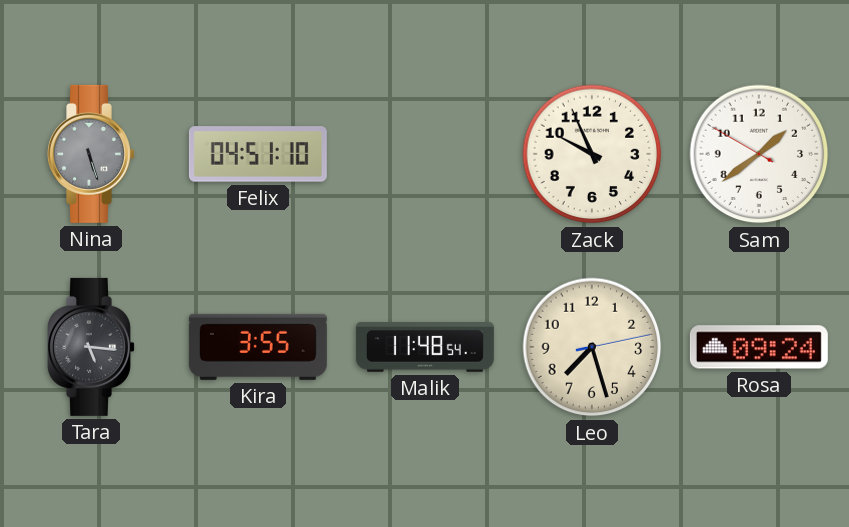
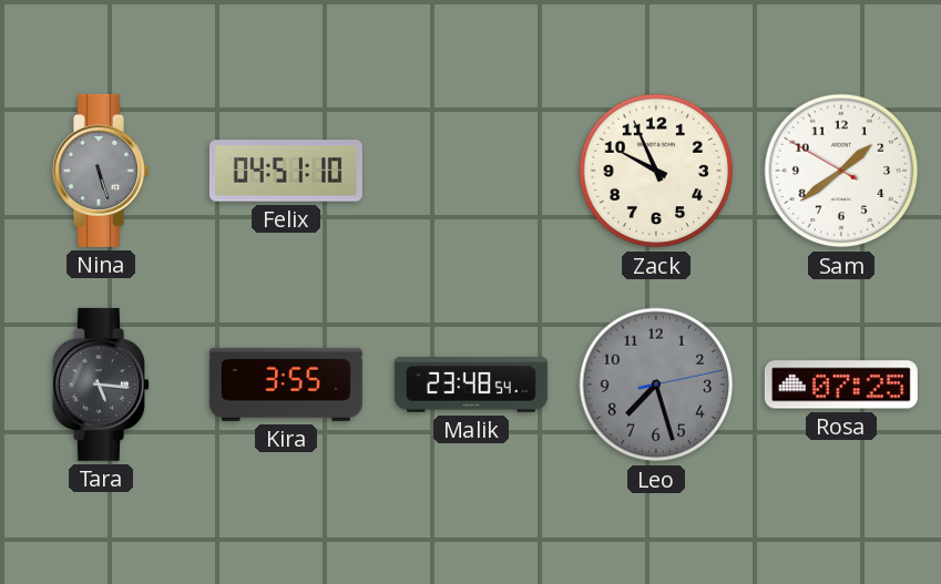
Malik: 11:48 -> 23:48 (471, 385)
Leo dial: cream -> grey (656, 385)
Rosa: 09:24 -> 07:25 (841, 385)
